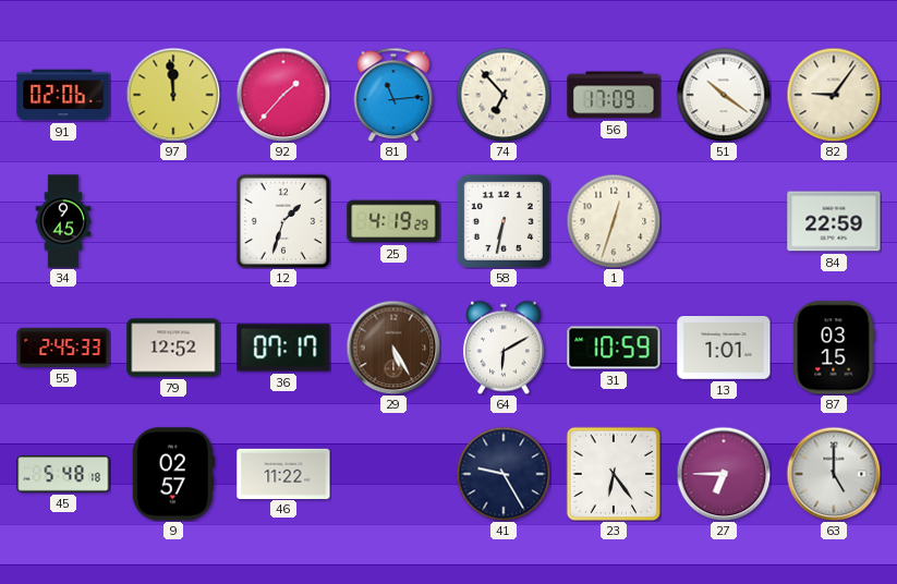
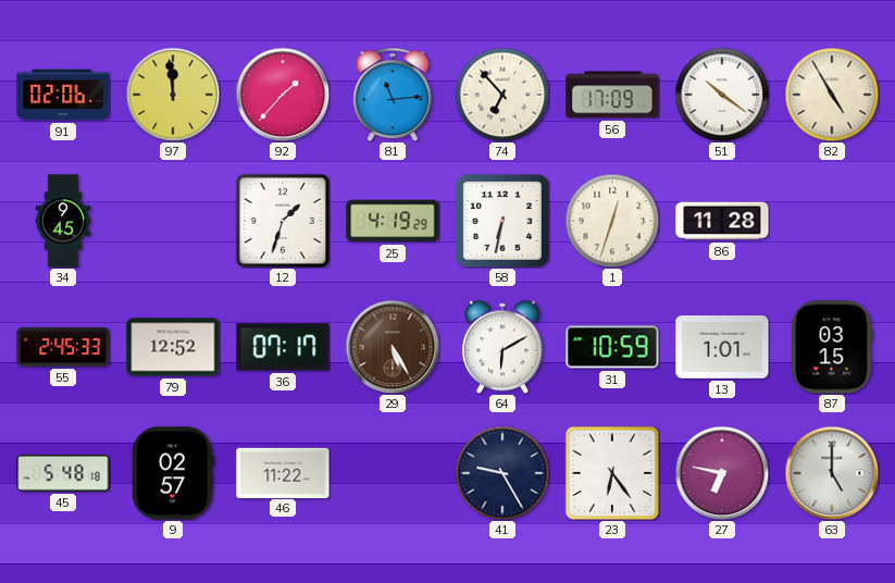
82: 9:06 -> 4:55 (832, 95)
86: none -> 11:28 (722, 221)
84: 22:59 -> none (834, 221)
27: 6:45 -> 6:47 (722, 473)
